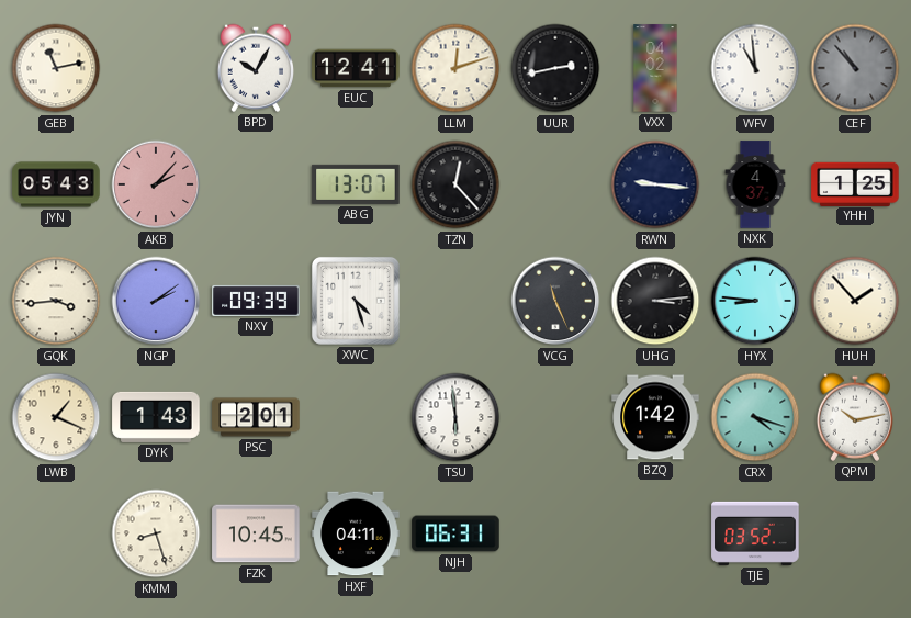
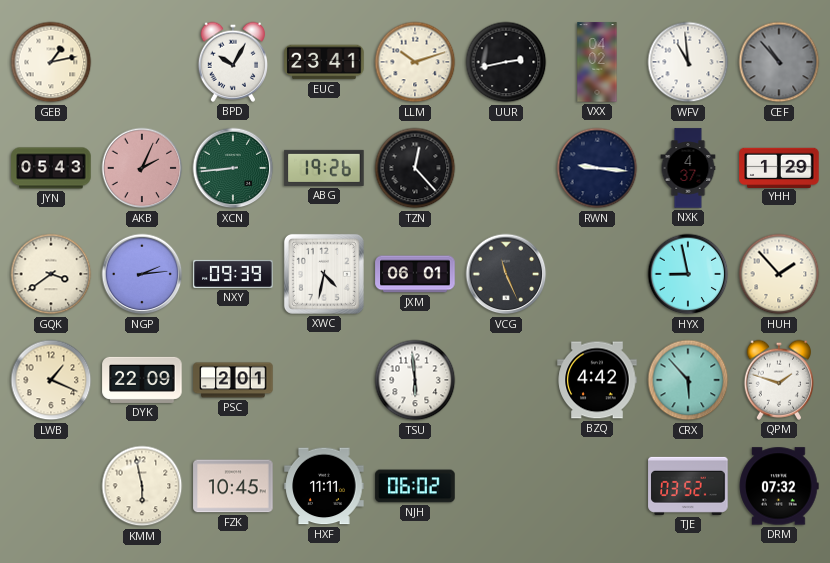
GEB: 11:13 -> 1:13 (51, 62)
EUC: 12:41 -> 23:41 (324, 62)
LLM: 12:12 -> 10:12 (415, 62)
AKB: 2:07 -> 2:04 (142, 168)
XCN: none -> 8:44 (233, 168)
ABG: 13:07 -> 19:26 (324, 168)
YHH: 1:25 -> 1:29 (779, 167)
GQK: 3:44 -> 3:39 (51, 274)
NGP: 2:09 -> 2:14 (142, 274)
XWC: 4:27 -> 4:32 (324, 274)
JXM: none -> 06:01 (415, 274)
UHG: 3:14 -> none (655, 301)
HYX: 8:46 -> 8:58 (688, 274)
DYK: 1:43 -> 22:09 (142, 380)
BZQ: 1:42 -> 4:42 (597, 380)
CRX: 4:18 -> 5:53 (688, 380)
QPM: 10:13 -> 1:48 (778, 380)
KMM: 8:27 -> 5:58 (142, 486)
HXF: 04:11 -> 11:11 (324, 486)
NJH: 06:31 -> 06:02 (415, 486)
DRM: none -> 07:32 (779, 486)
